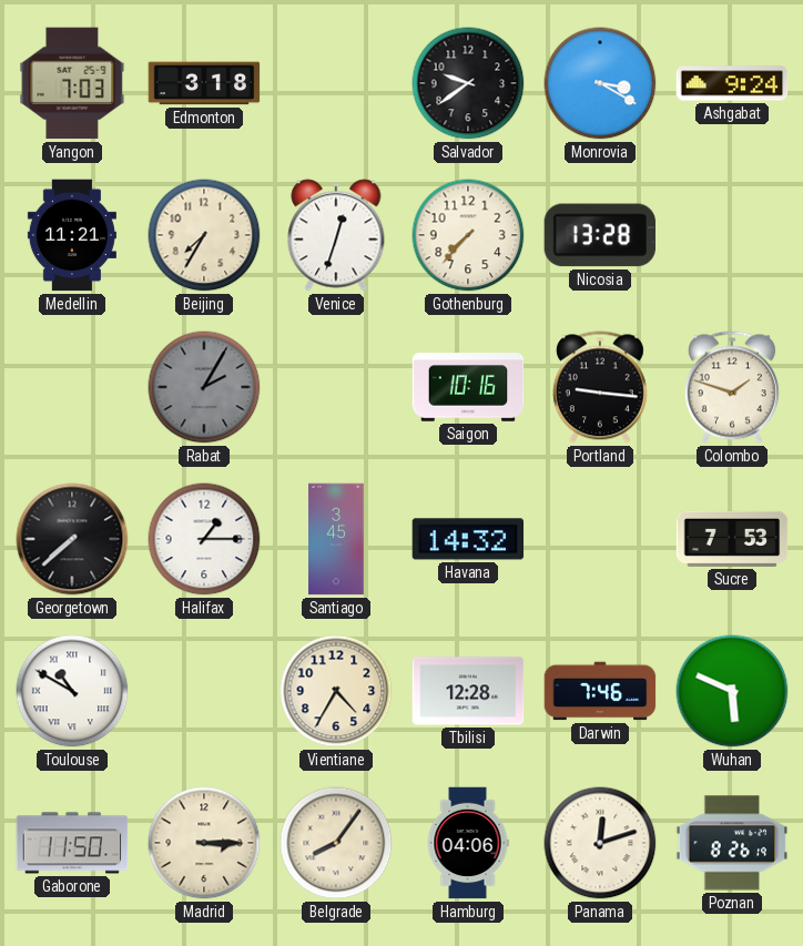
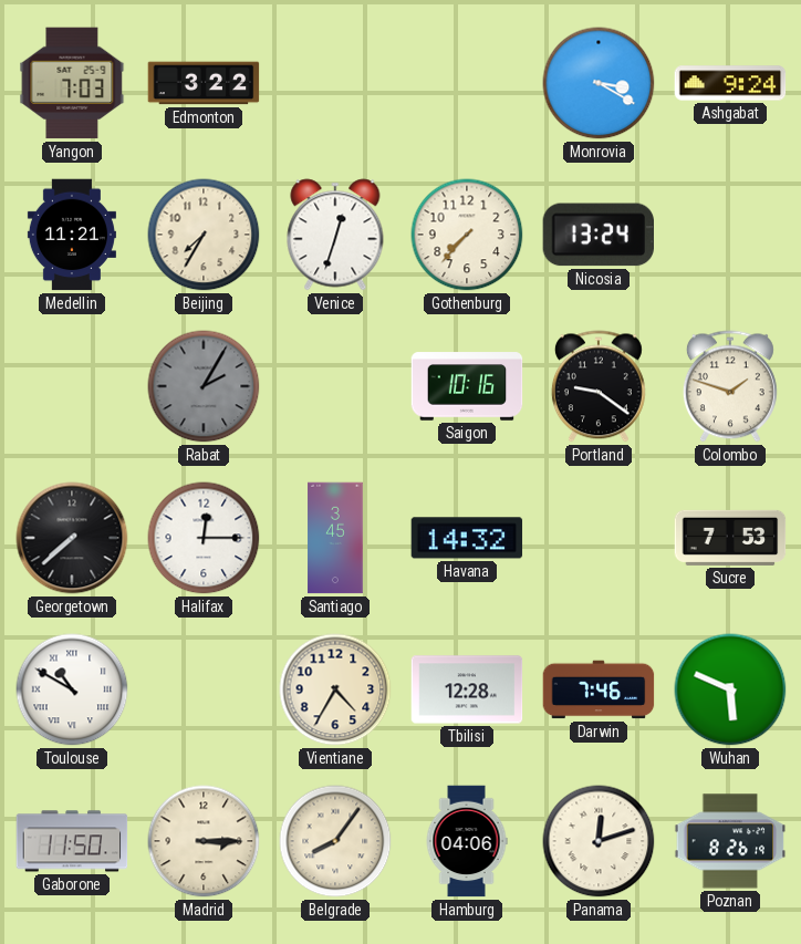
Edmonton: 3:18 -> 3:22 (204, 83)
Salvador: 9:39 -> none (468, 83)
Nicosia: 13:28 -> 13:24 (597, 235)
Portland: 9:16 -> 9:21 (599, 386)
Halifax: 1:15 -> 12:15 (204, 538)
